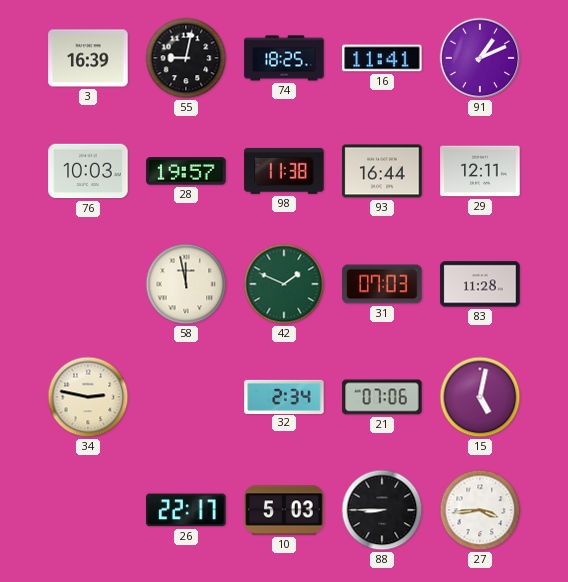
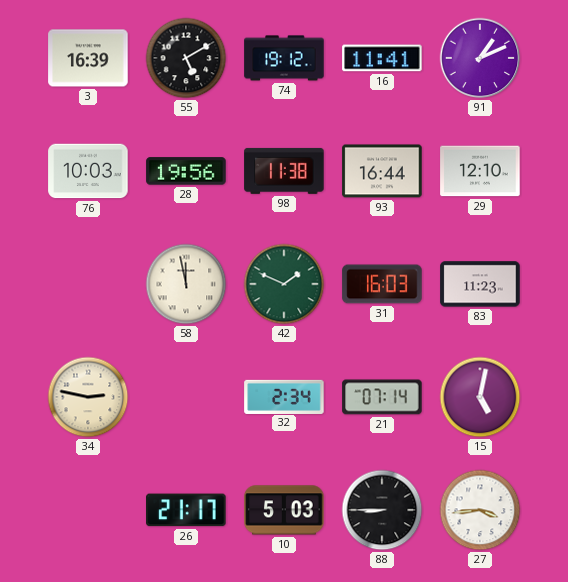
55: 9:02 -> 5:10 (186, 58)
74: 18:25 -> 19:12 (284, 58)
28: 19:57 -> 19:56 (186, 171)
29: 12:11 -> 12:10 (480, 171)
31: 07:03 -> 16:03 (382, 284)
83: 11:28 -> 11:23 (480, 284)
21: 07:06 -> 07:14 (382, 397)
26: 22:17 -> 21:17 (186, 510)
